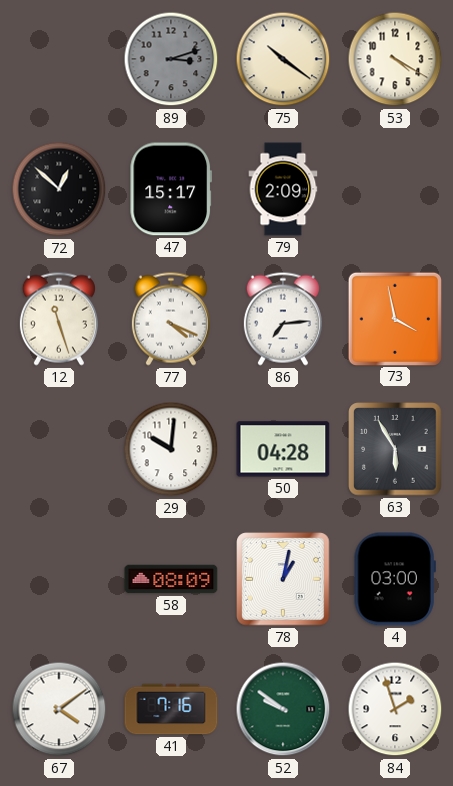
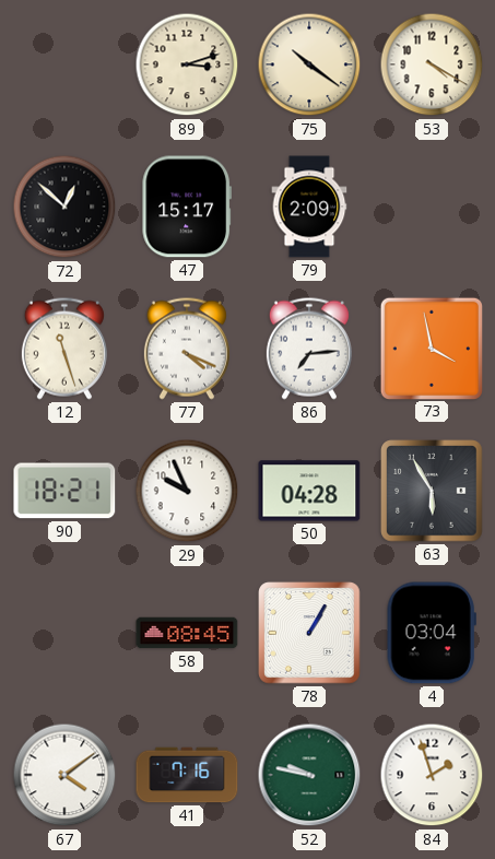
89 dial: grey -> cream (187, 64)
90: none -> 18:21 (64, 491)
29: 10:01 -> 9:56 (187, 491)
58: 08:09 -> 08:45 (187, 633)
78: 1:02 -> 1:05 (309, 633)
4: 03:00 -> 03:04 (432, 633)
52: 9:51 -> 9:47 (309, 775)
